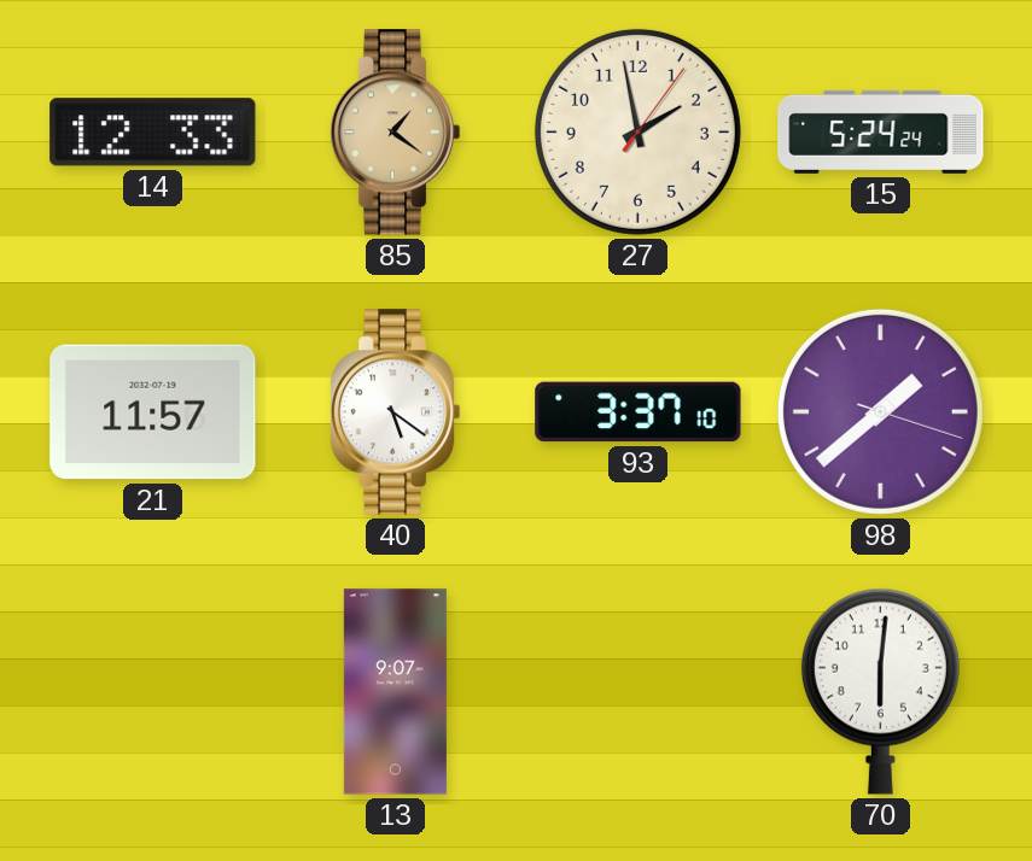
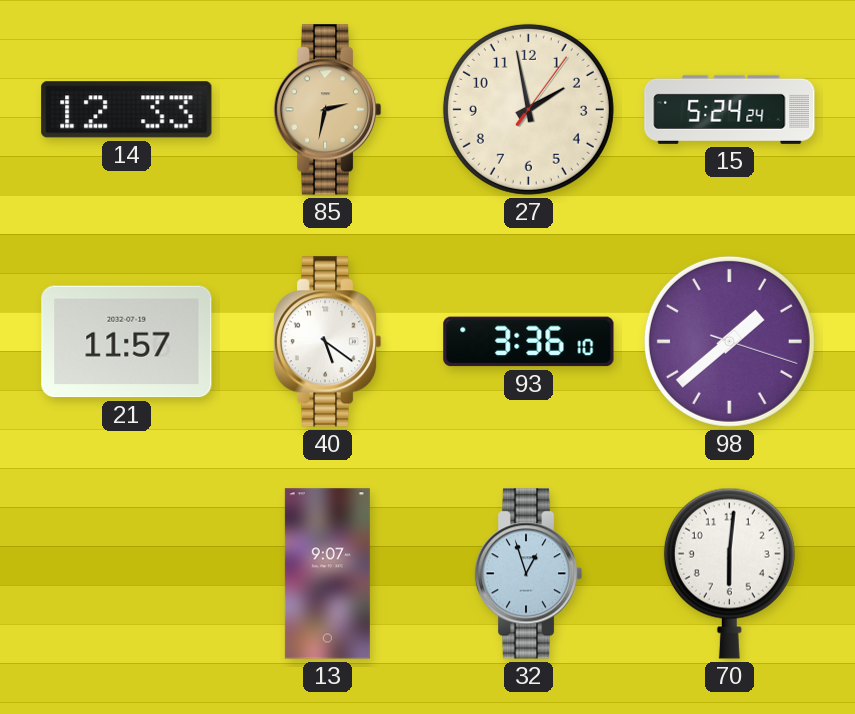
85: 1:21 -> 2:32 (327, 110)
93: 3:37 -> 3:36 (529, 342)
32: none -> 12:57 (528, 574)
